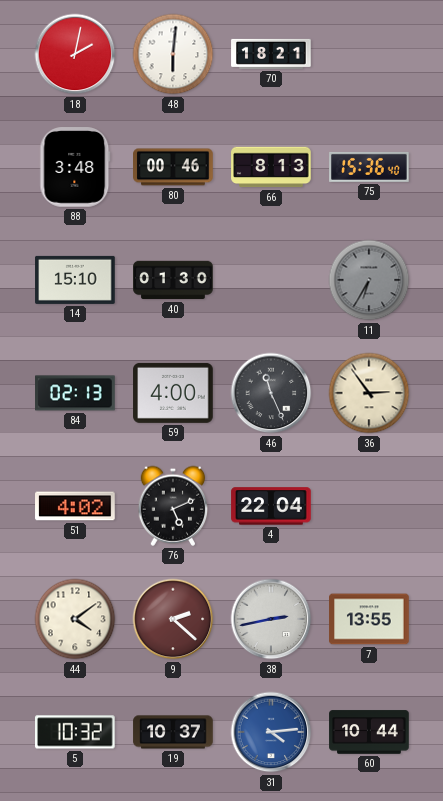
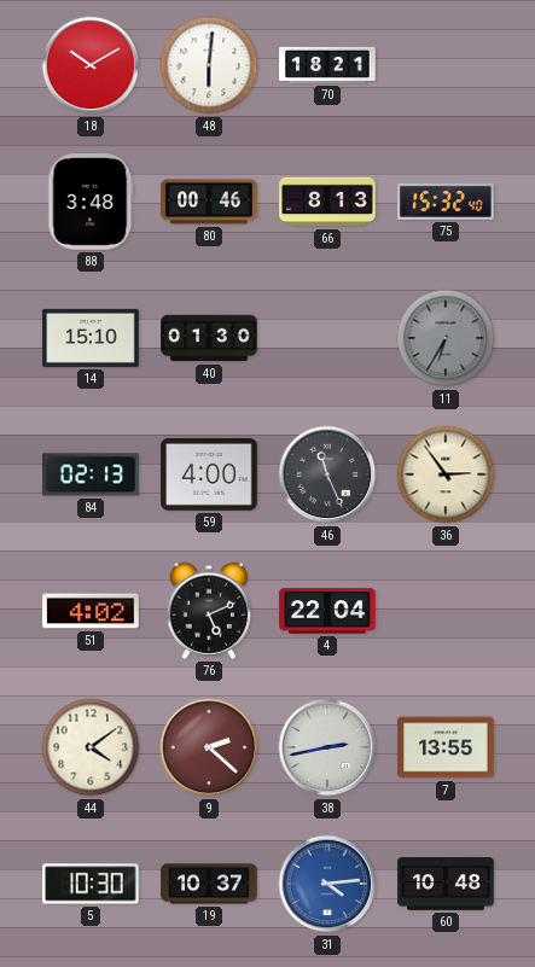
18: 2:02 -> 10:10 (91, 65)
75: 15:36 -> 15:32 (446, 202)
5: 10:32 -> 10:30 (91, 884)
60: 10:44 -> 10:48 (446, 884)
